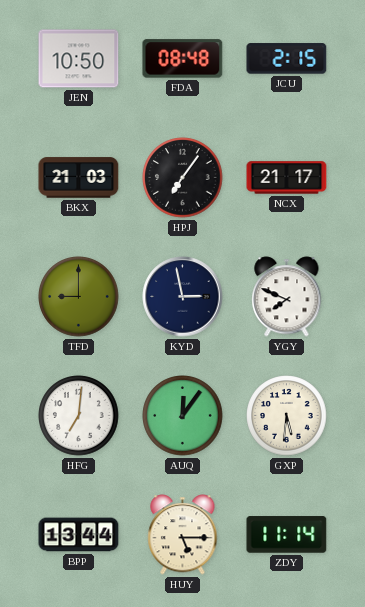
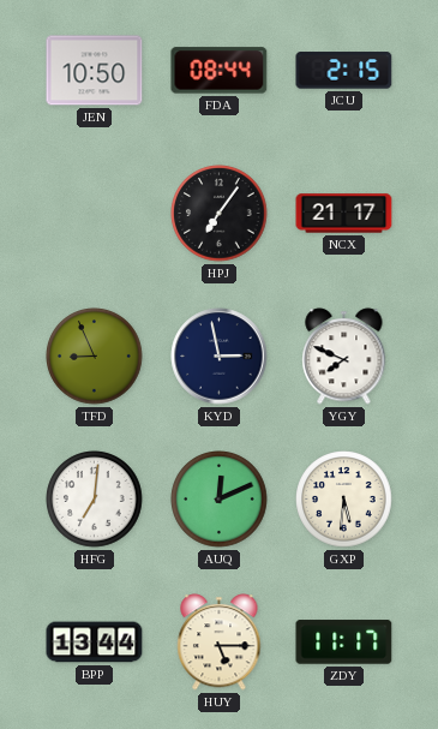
FDA: 08:48 -> 08:44 (220, 71)
BKX: 21:03 -> none (79, 178)
TFD: 9:00 -> 8:56 (95, 357)
AUQ: 12:06 -> 12:11 (220, 500)
ZDY: 11:14 -> 11:17 (344, 643)
